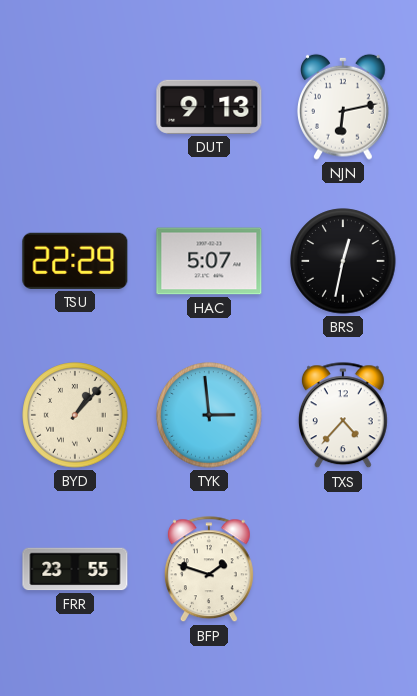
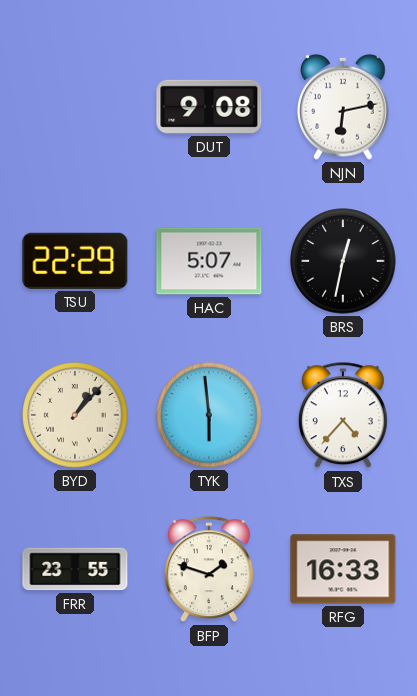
DUT: 9:13 -> 9:08 (209, 107)
TYK: 2:59 -> 5:59 (209, 415)
RFG: none -> 16:33 (343, 569)
